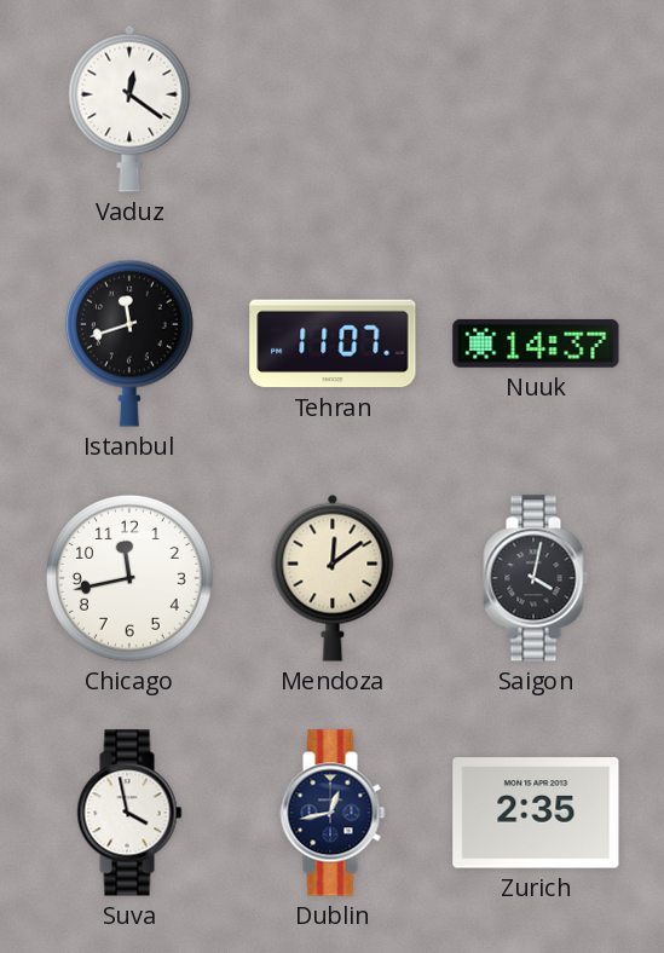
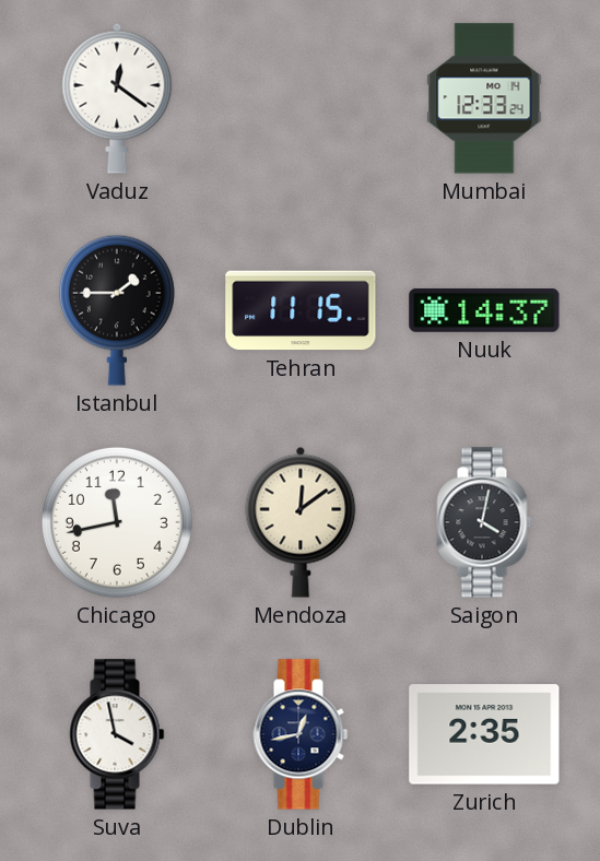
Mumbai: none -> 12:33 (484, 98)
Istanbul: 11:42 -> 1:45 (117, 310)
Tehran: 11:07 -> 11:15 (301, 310)
